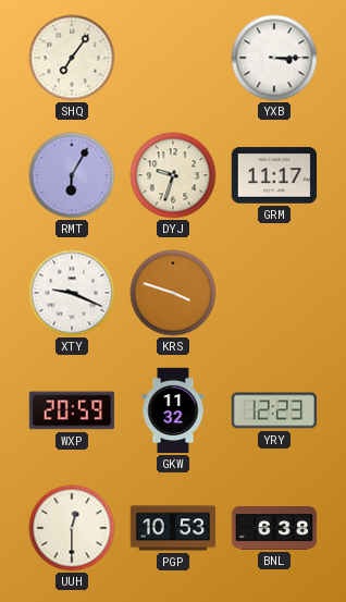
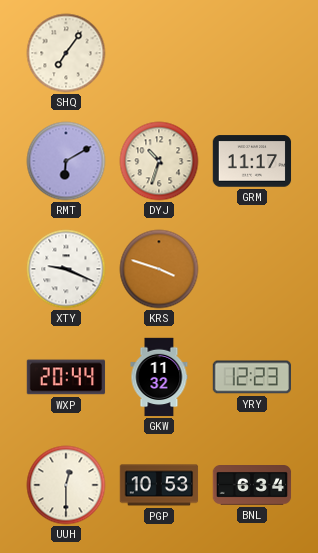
YXB: 3:15 -> none (274, 58)
RMT: 6:05 -> 6:10 (66, 161)
DYJ: 9:33 -> 10:33 (159, 161)
WXP: 20:59 -> 20:44 (66, 377)
BNL: 6:38 -> 6:34 (252, 486)
